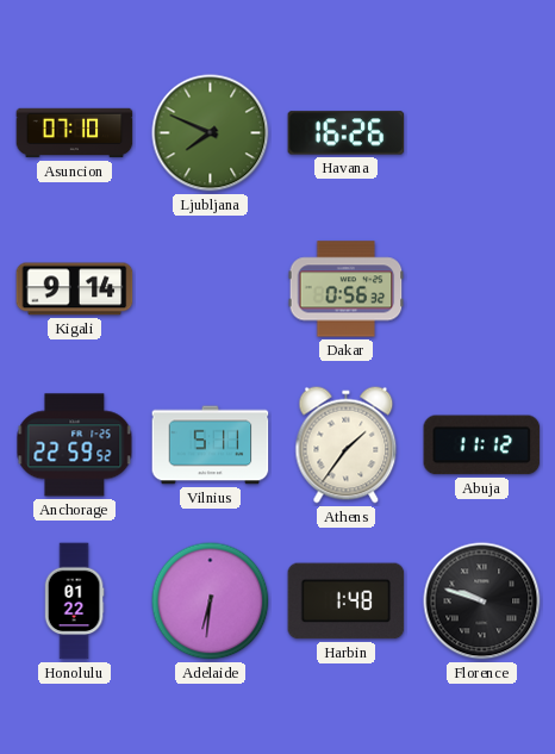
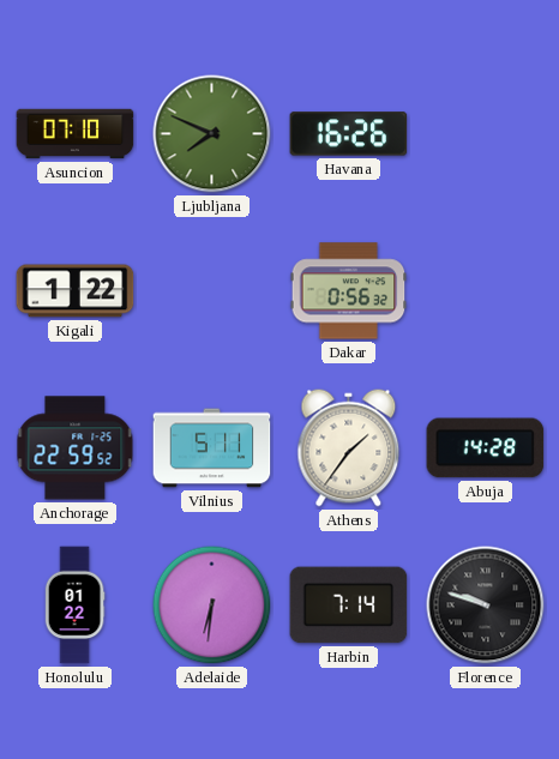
Kigali: 9:14 -> 1:22 (76, 291)
Abuja: 11:12 -> 14:28 (486, 448)
Harbin: 1:48 -> 7:14 (349, 606)
